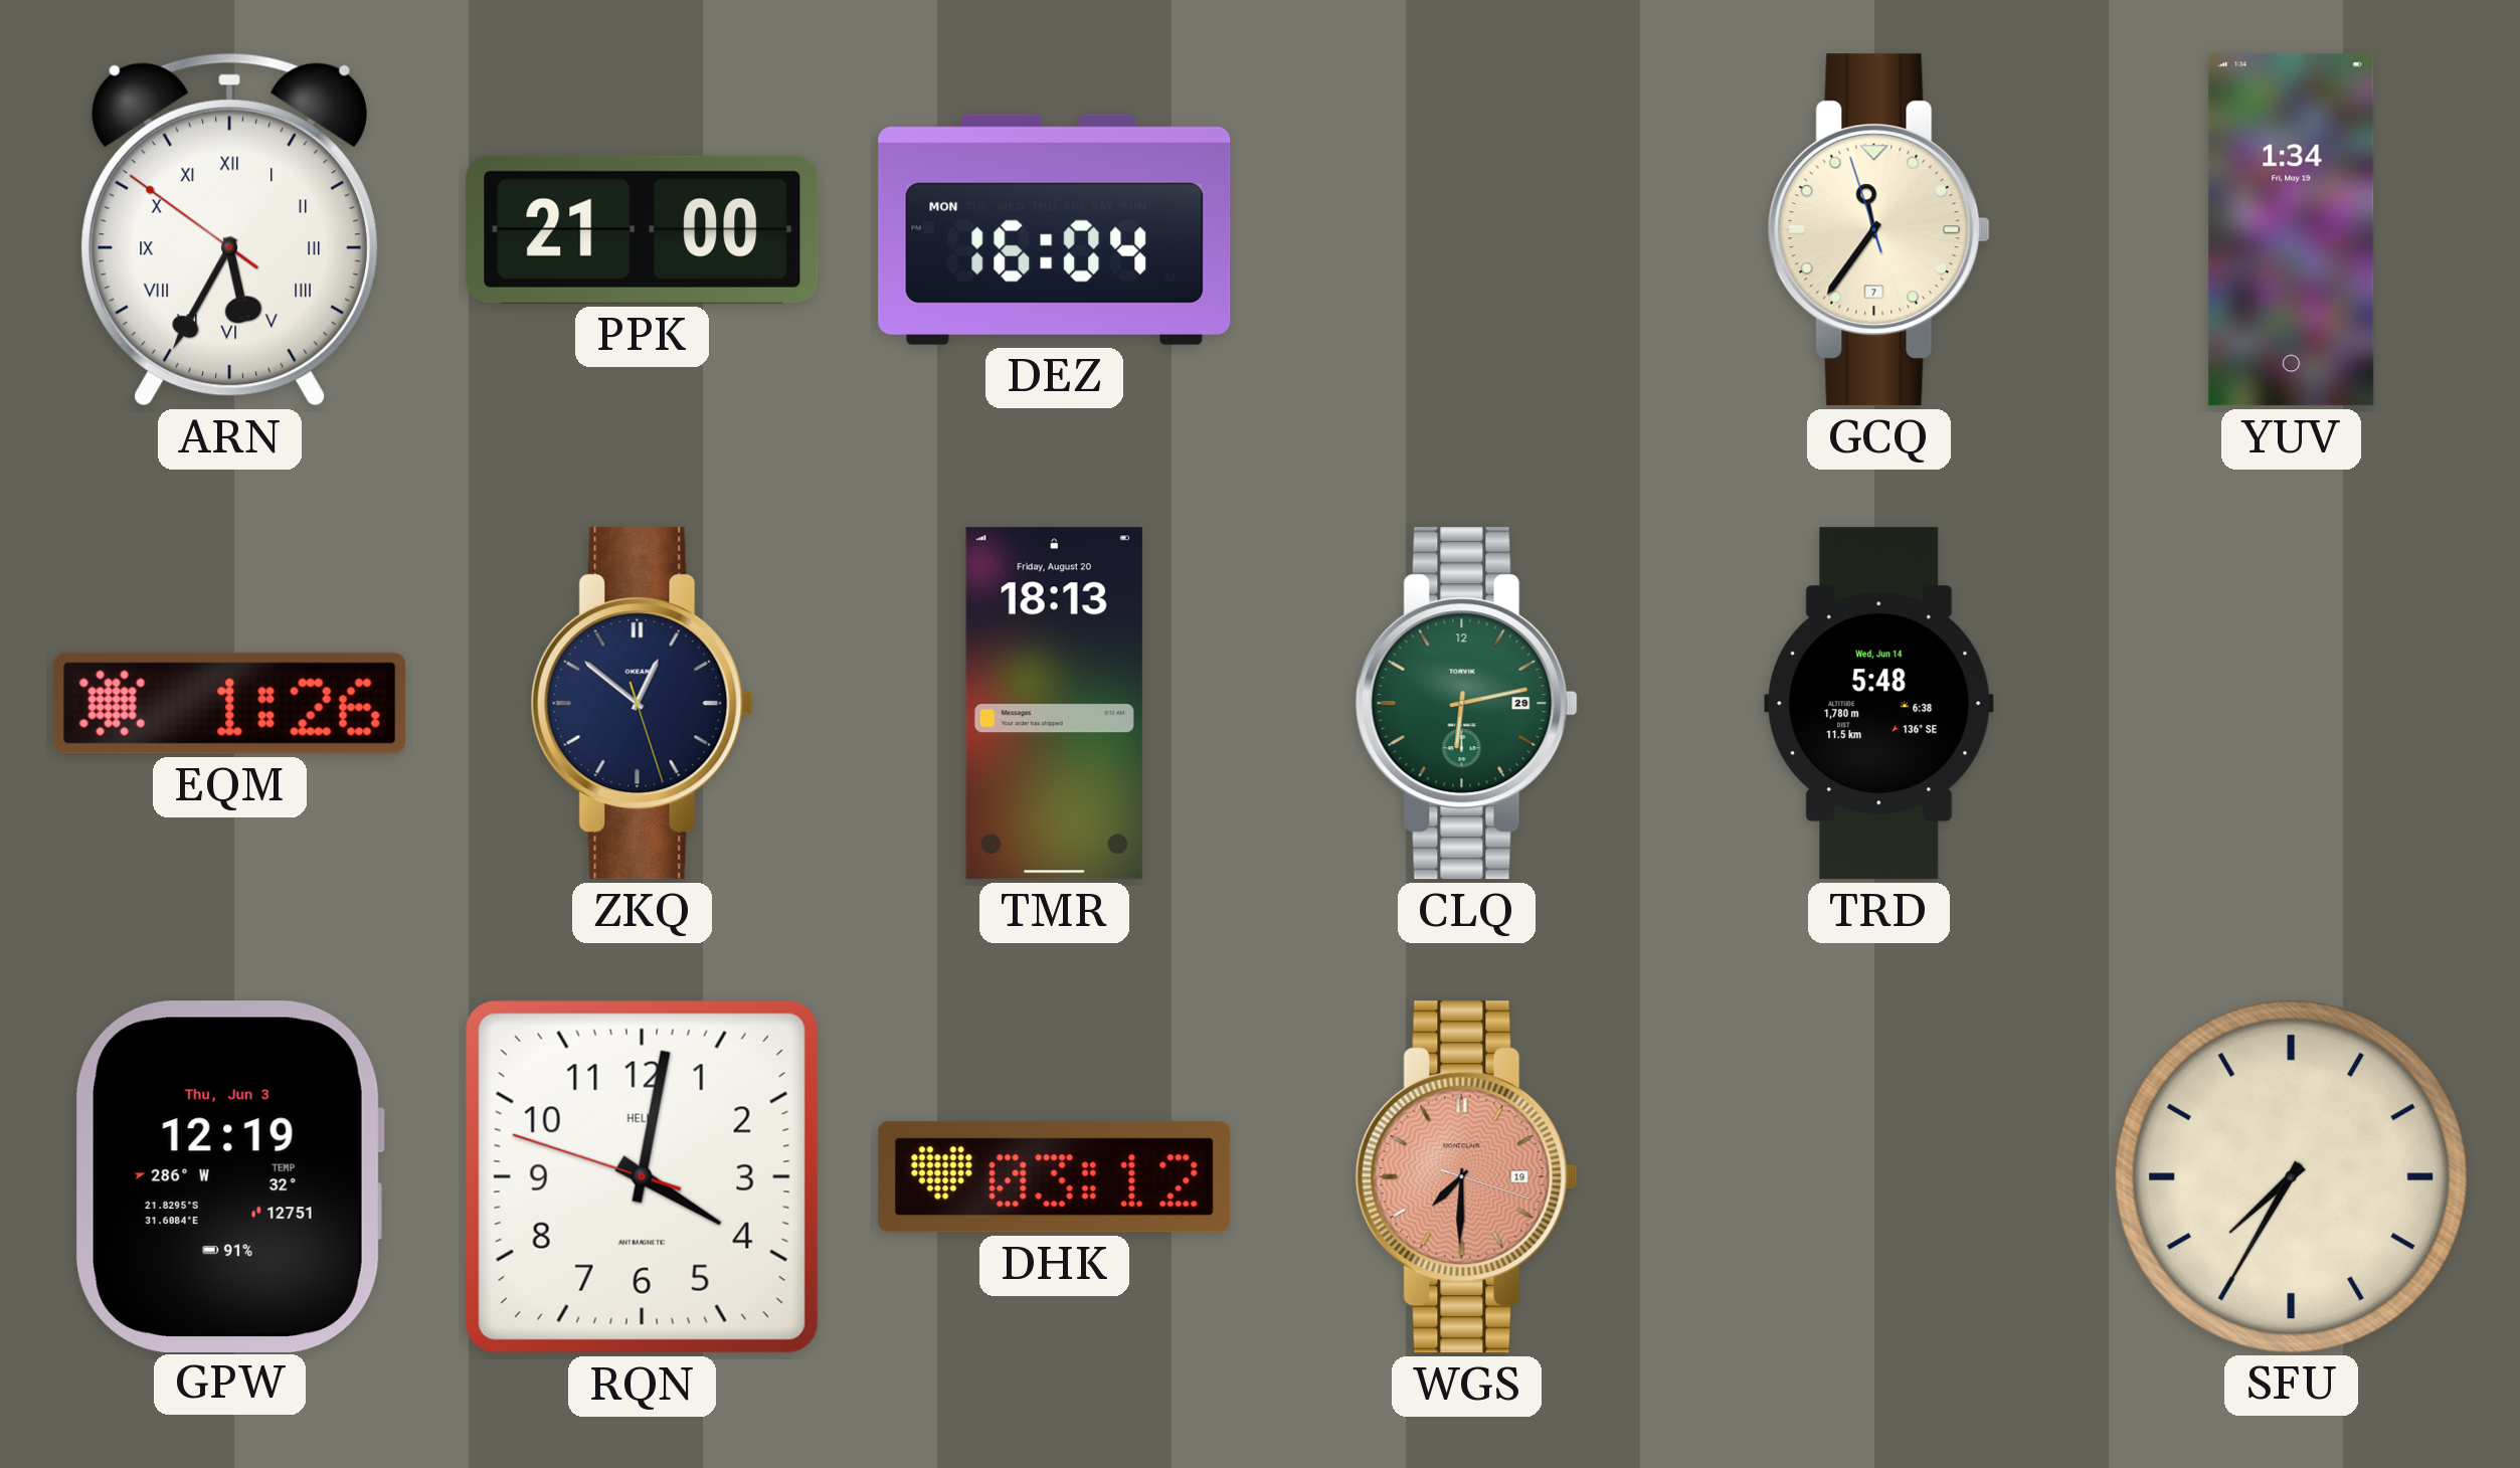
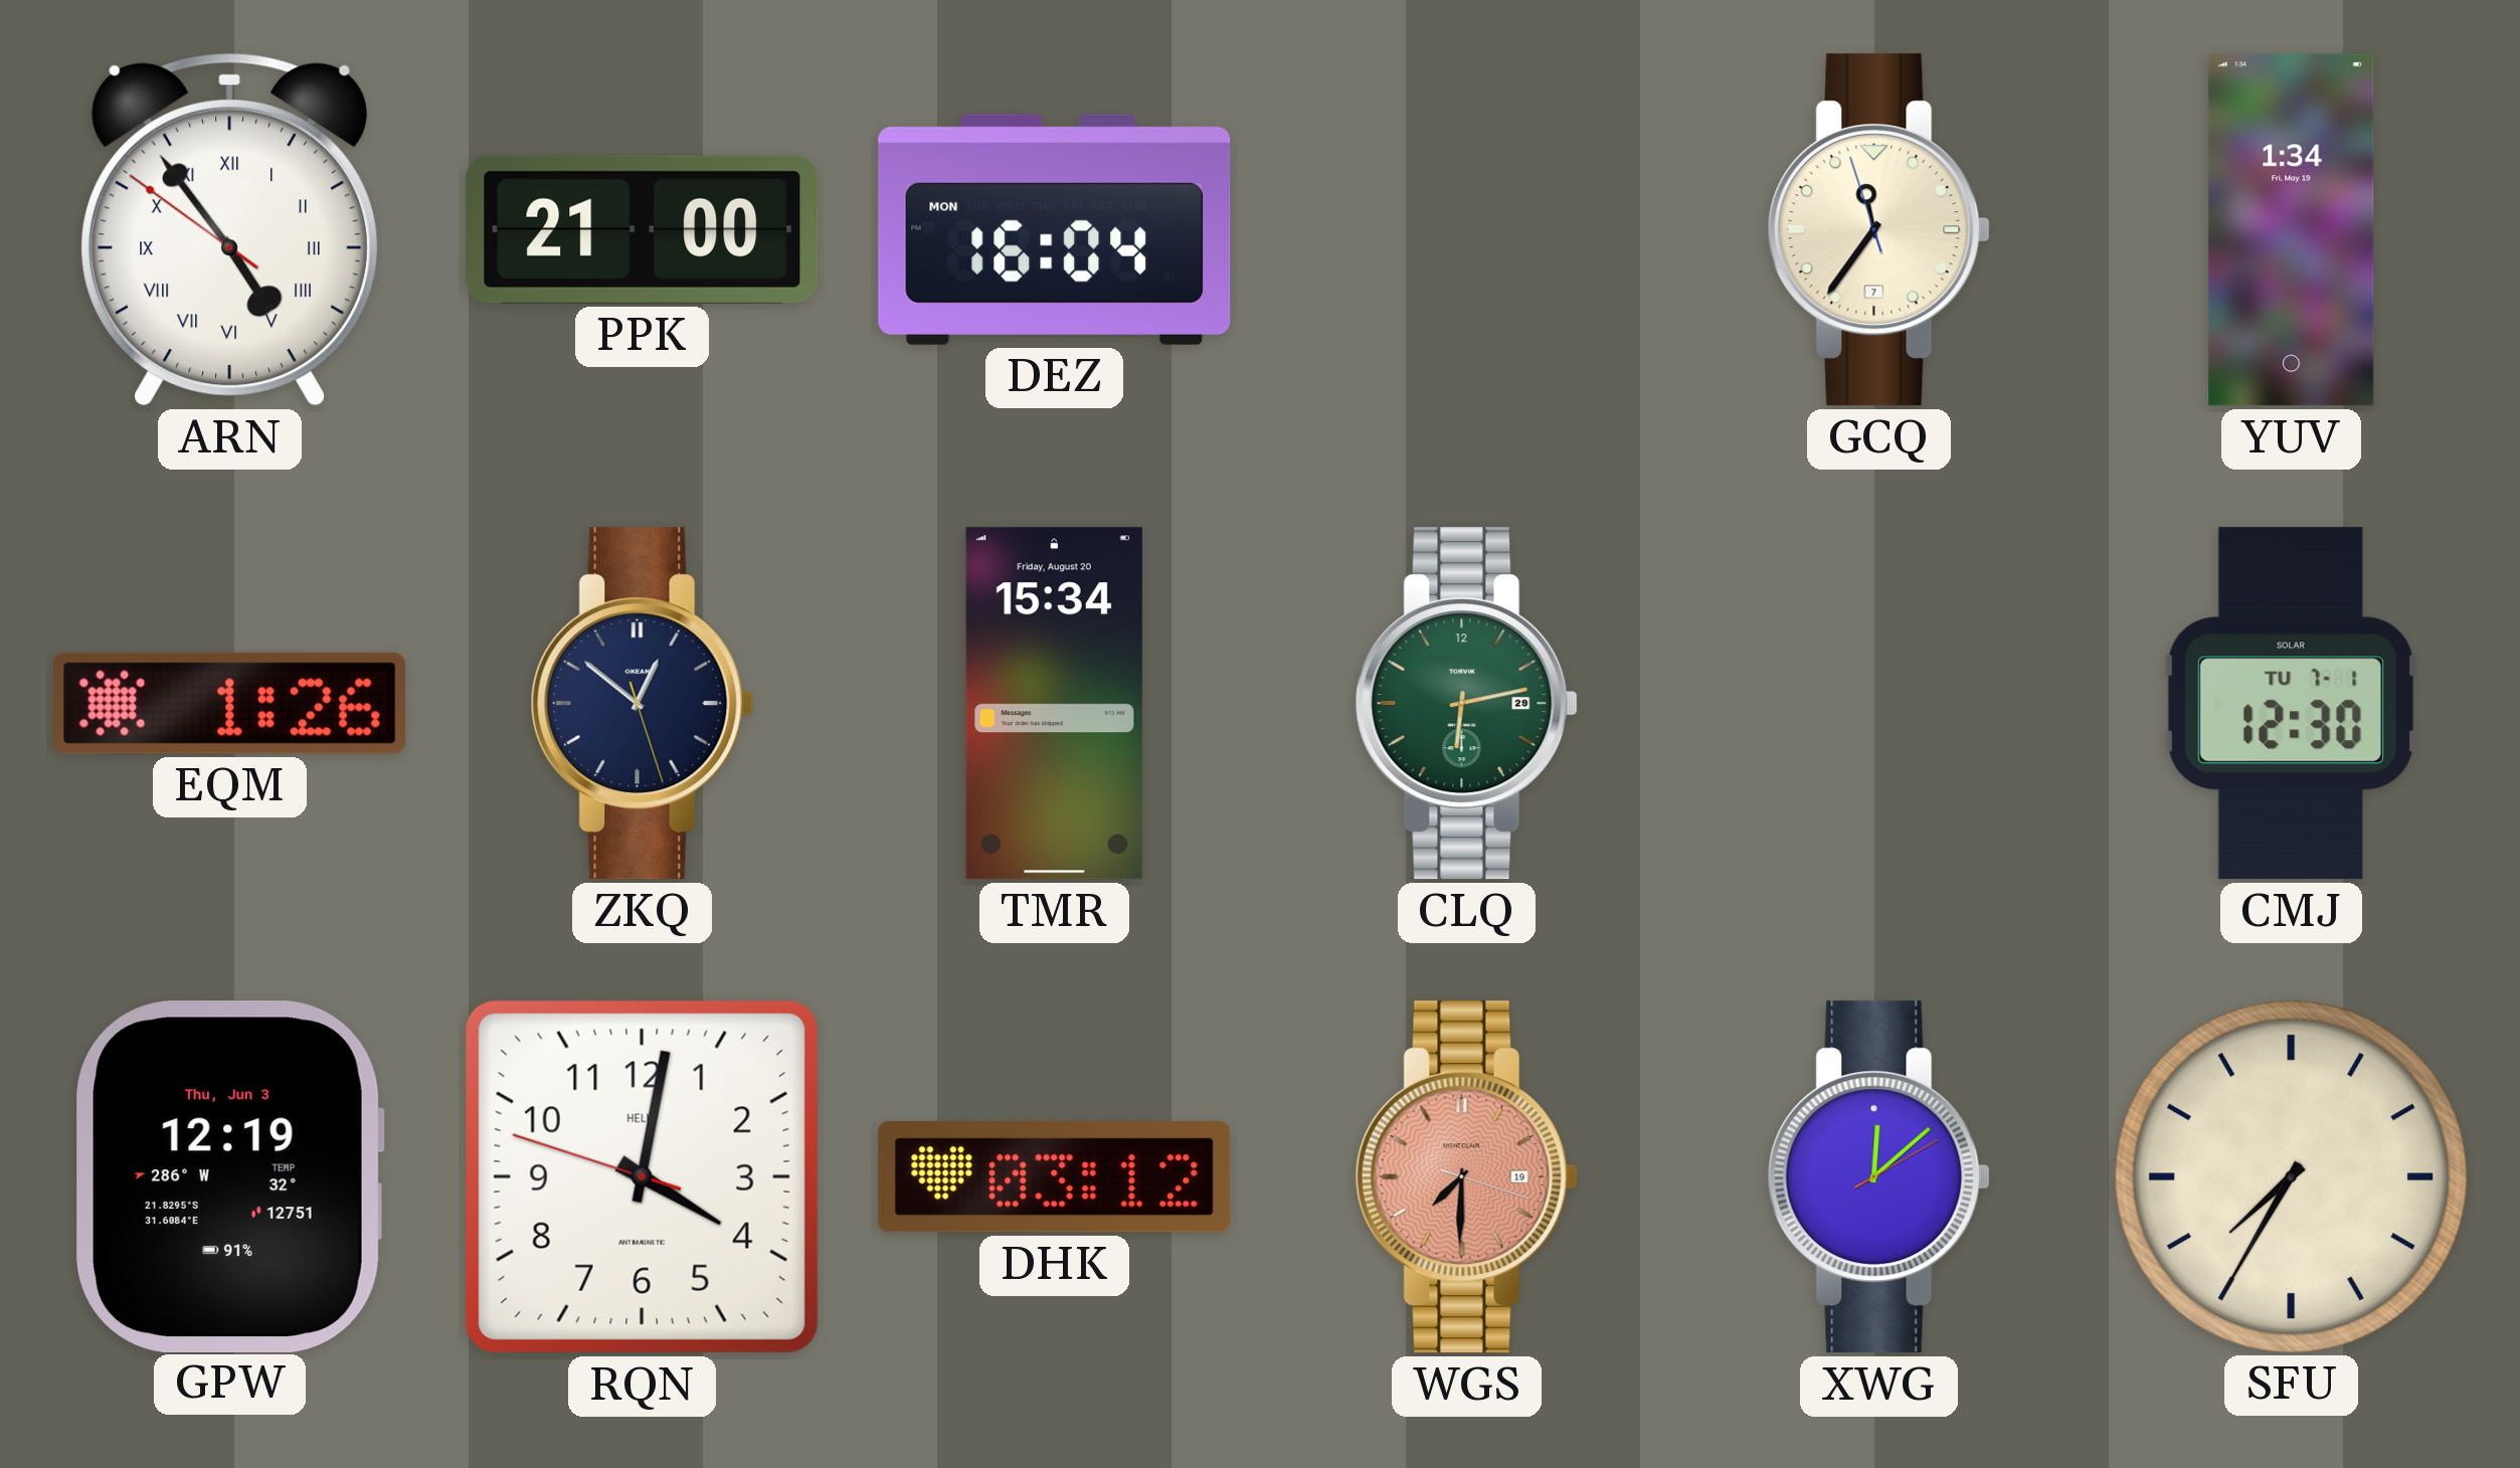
ARN: 5:34 -> 4:53 (229, 229)
TMR: 18:13 -> 15:34 (1054, 704)
TRD: 5:48 -> none (1879, 704)
CMJ: none -> 12:30 (2291, 704)
XWG: none -> 12:08 (1878, 1177)
